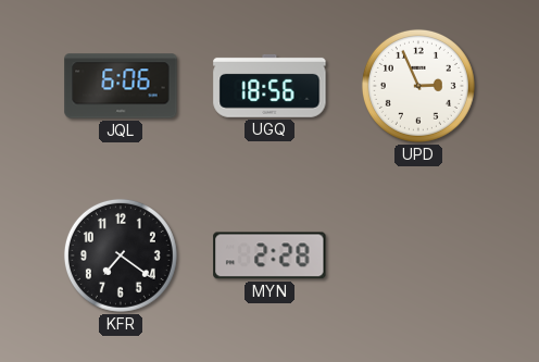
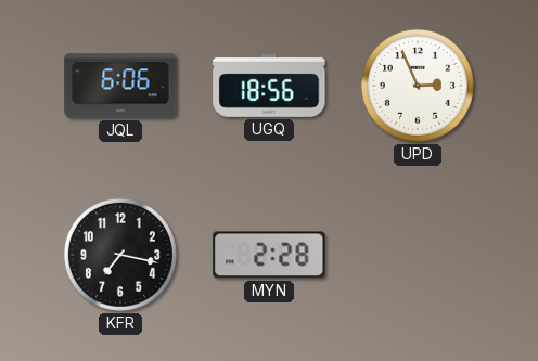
KFR: 7:21 -> 7:17 (120, 255)
